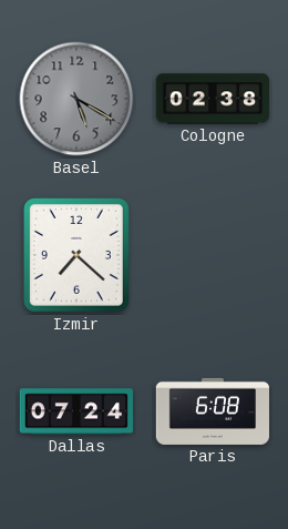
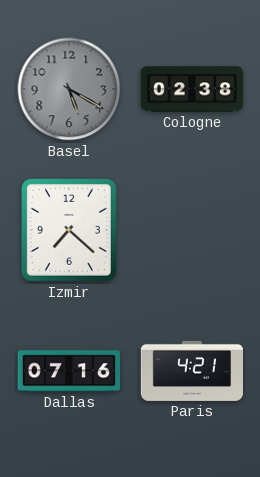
Dallas: 07:24 -> 07:16 (68, 371)
Paris: 6:08 -> 4:21 (191, 371)
